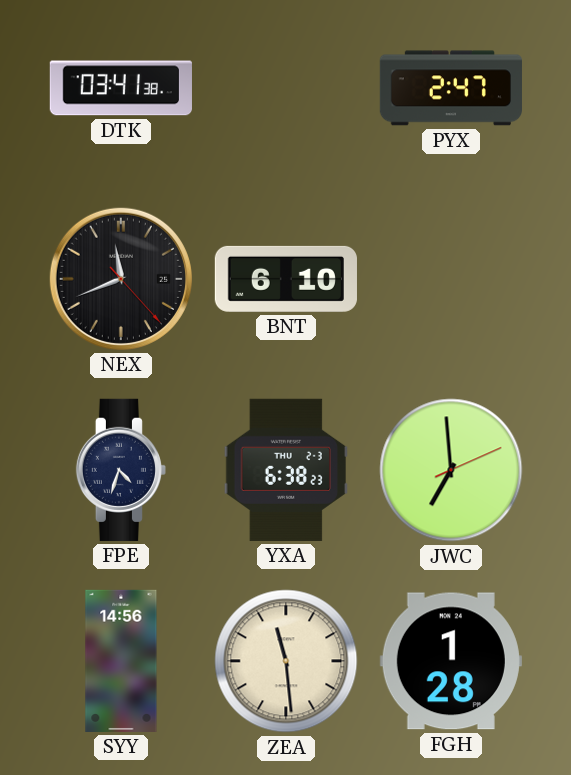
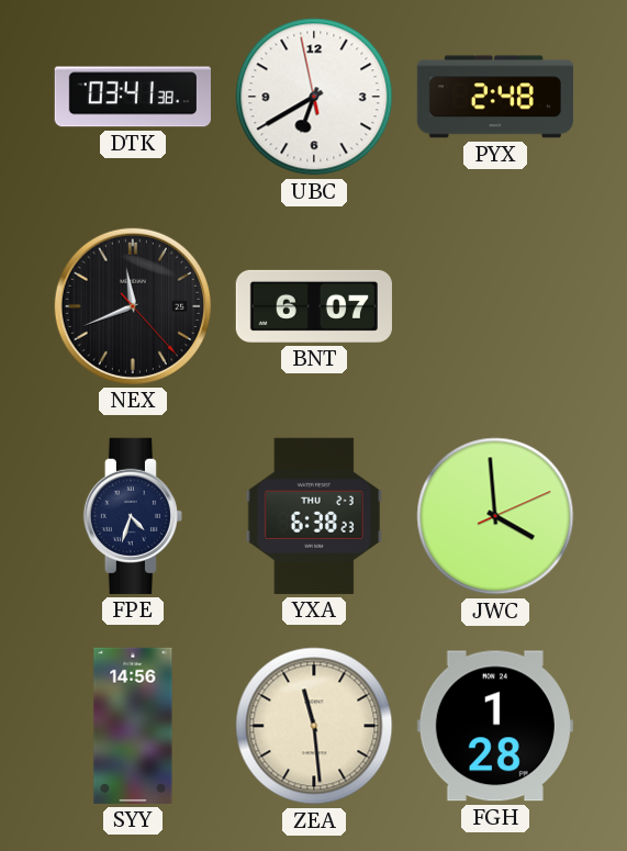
UBC: none -> 6:39 (314, 97)
PYX: 2:47 -> 2:48 (495, 97)
BNT: 6:10 -> 6:07 (314, 306)
JWC: 6:59 -> 3:59 (495, 516)
